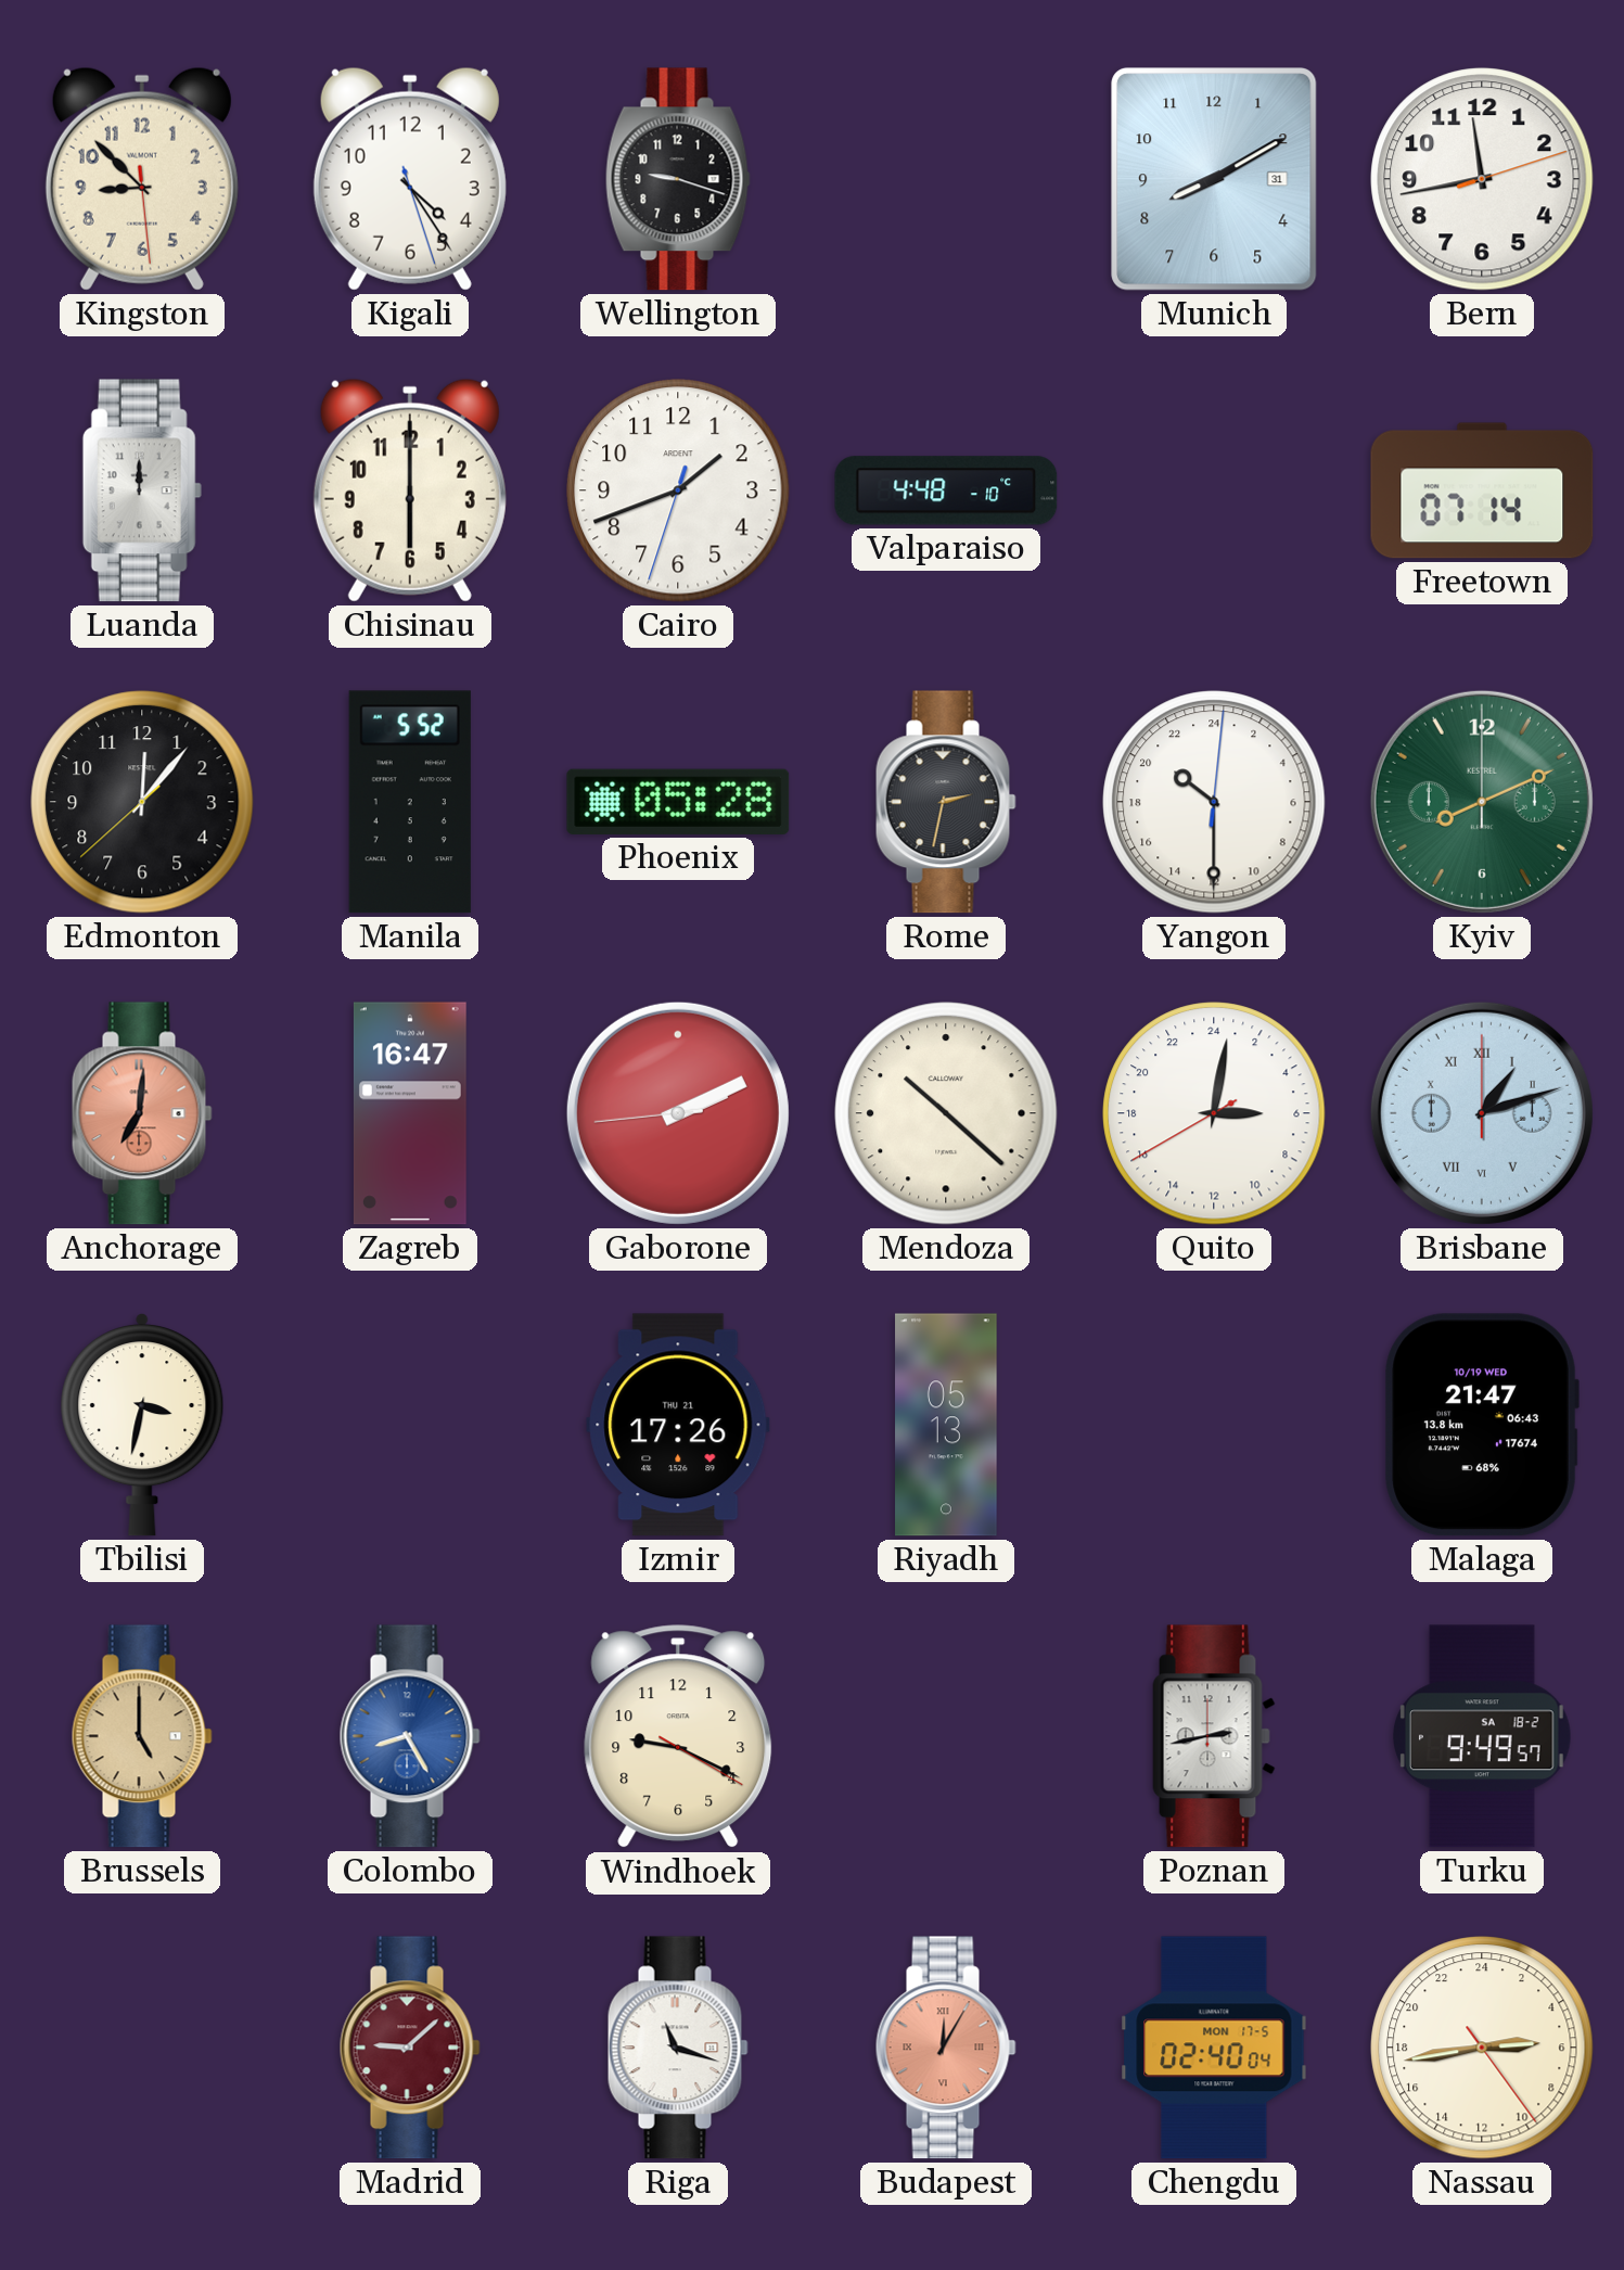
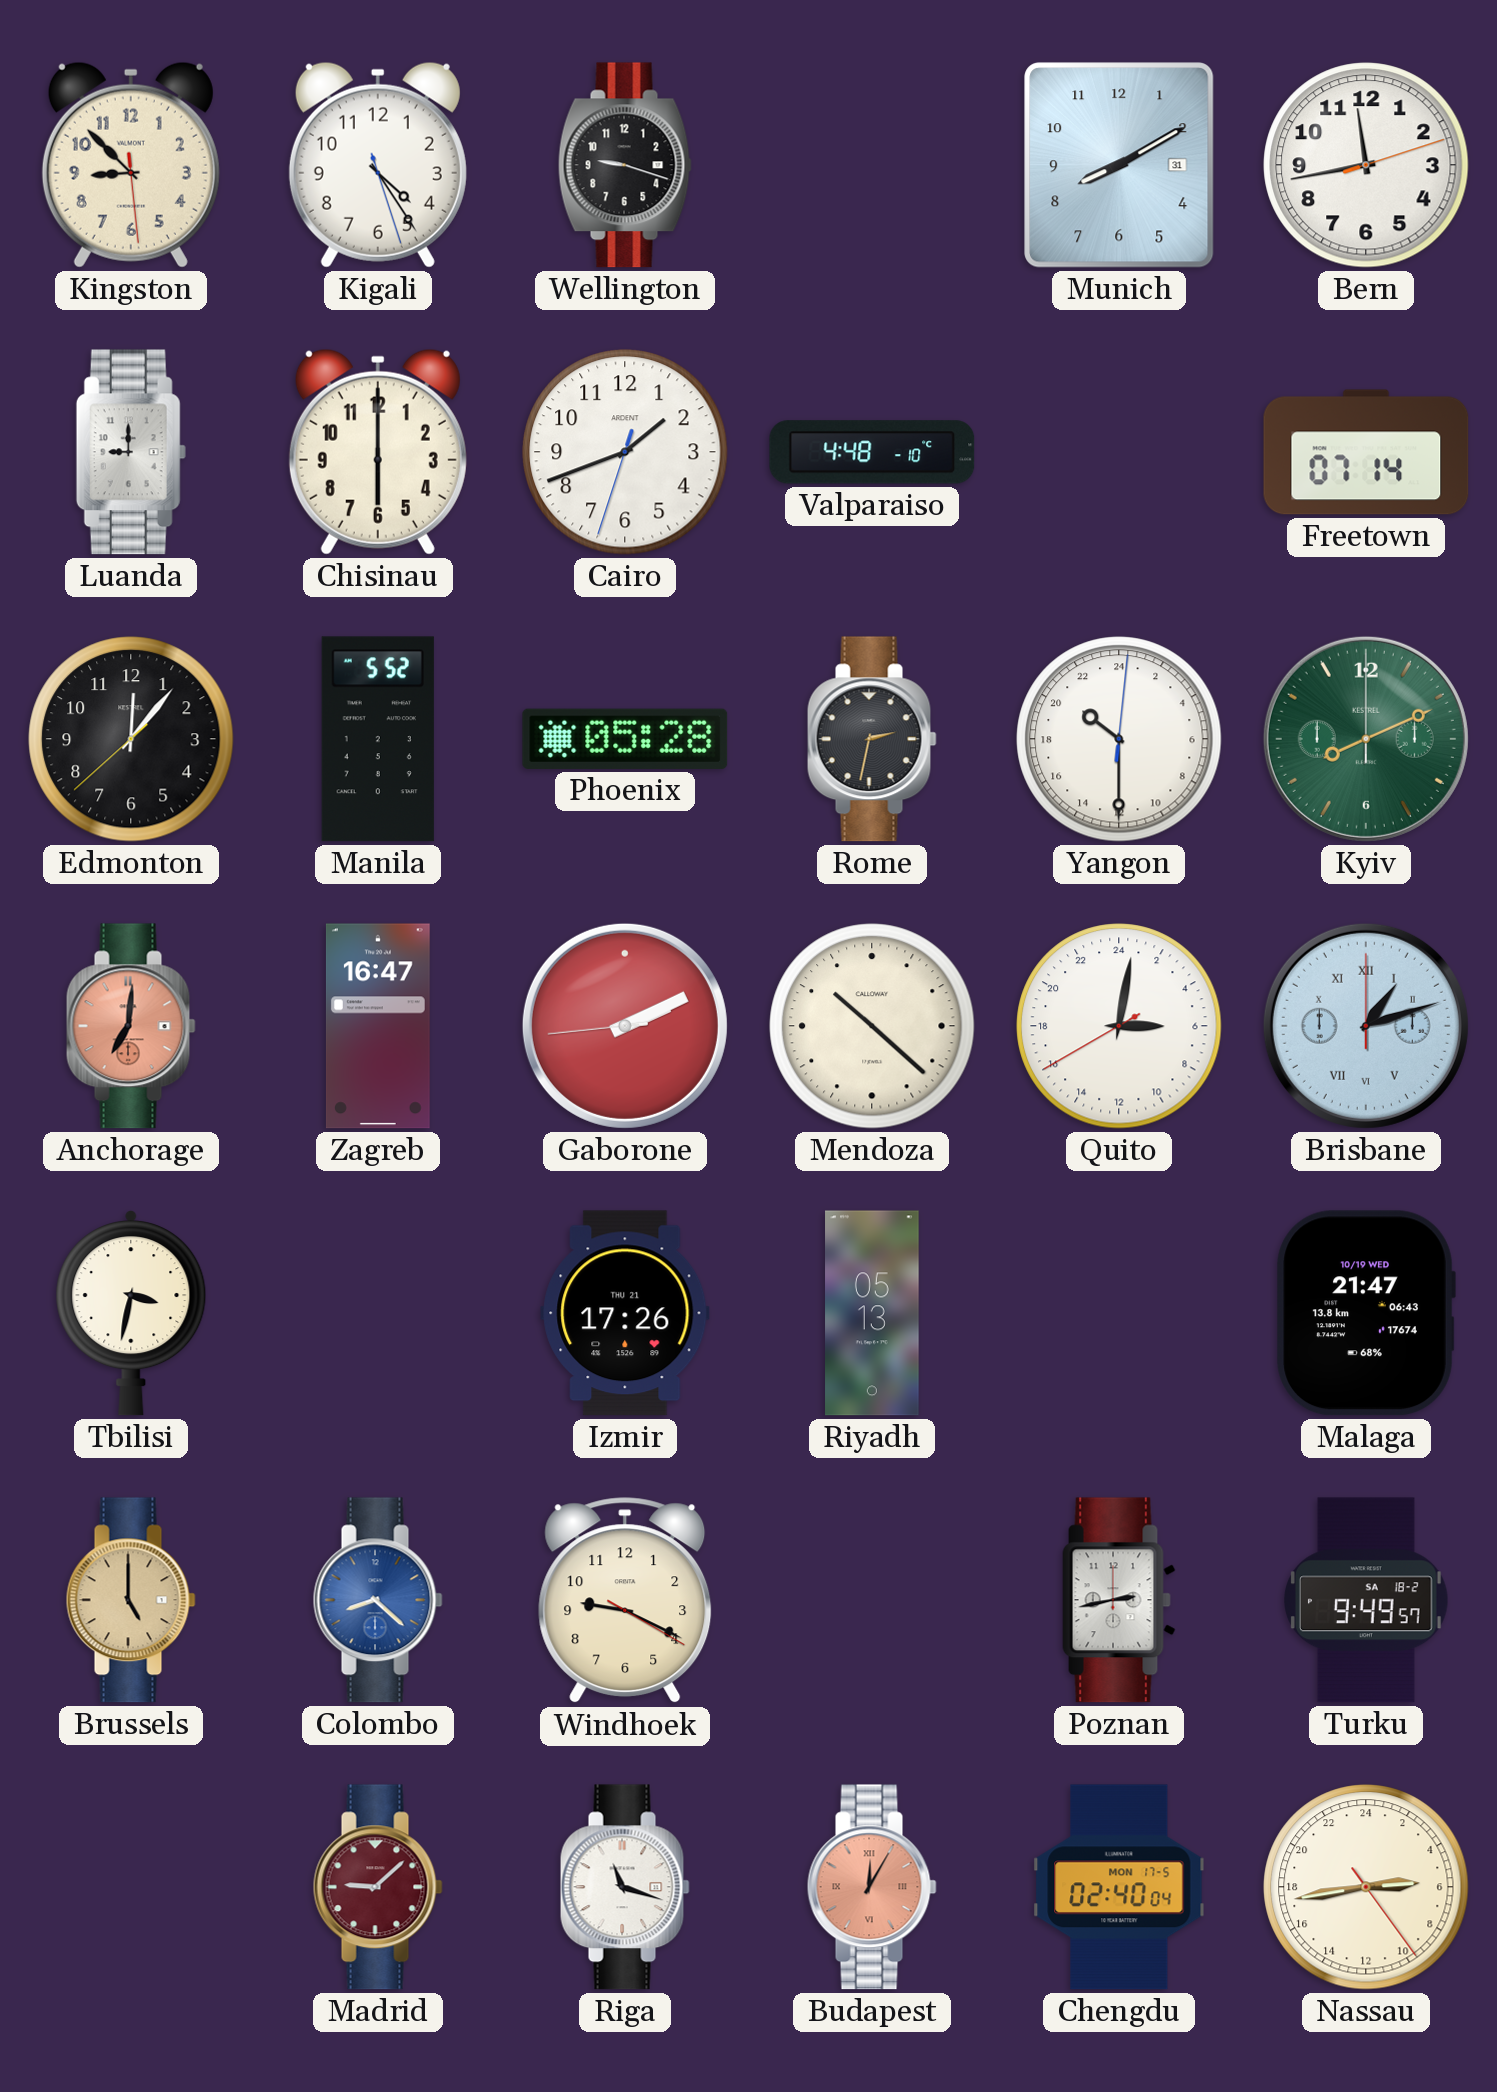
Luanda: 12:00 -> 9:00 (131, 452)
Colombo: 8:25 -> 8:22 (378, 1600)
